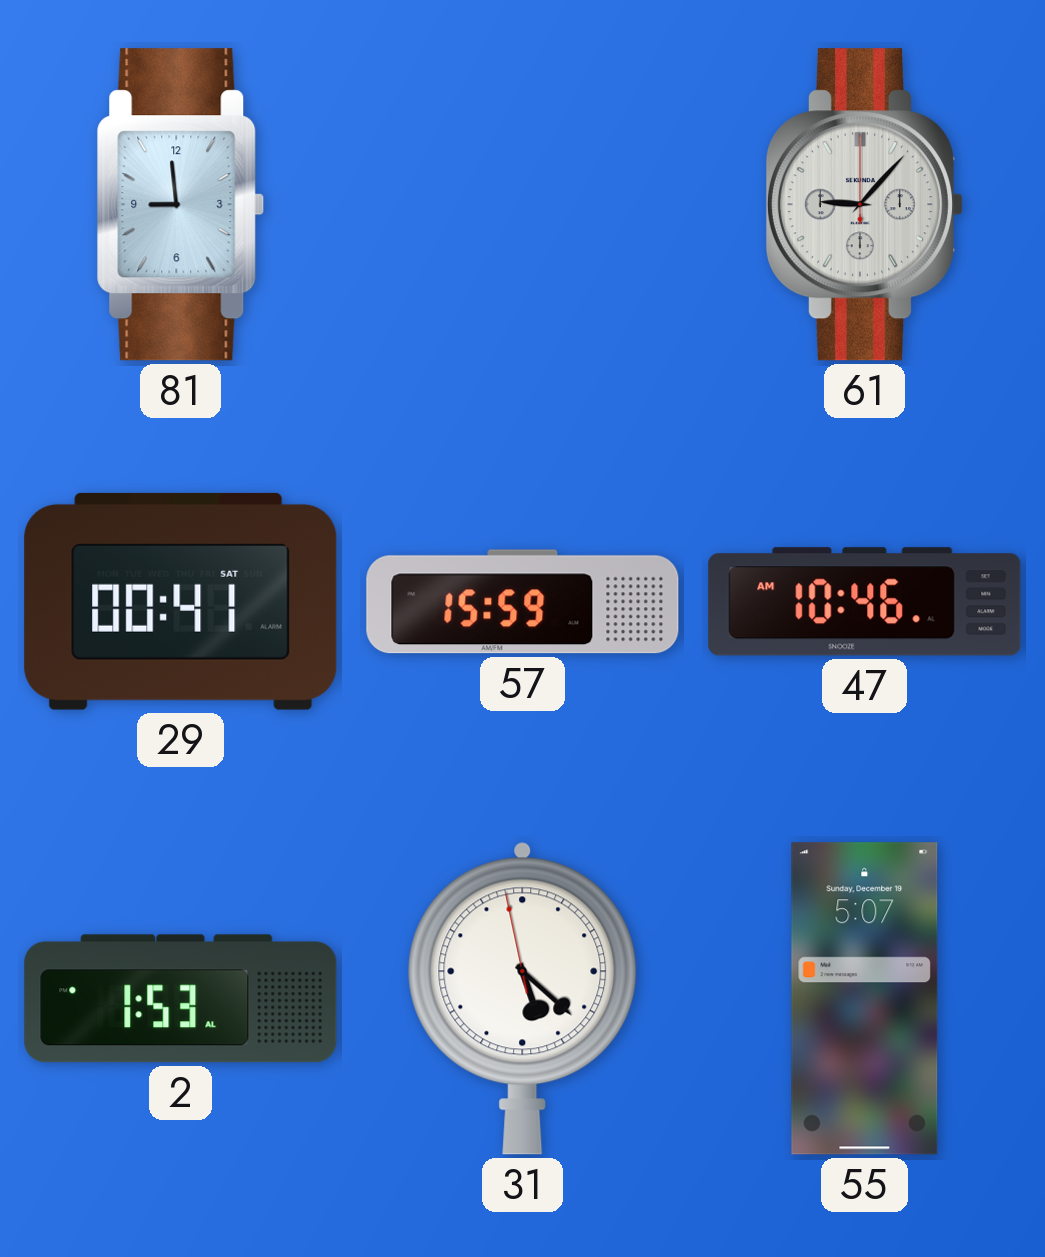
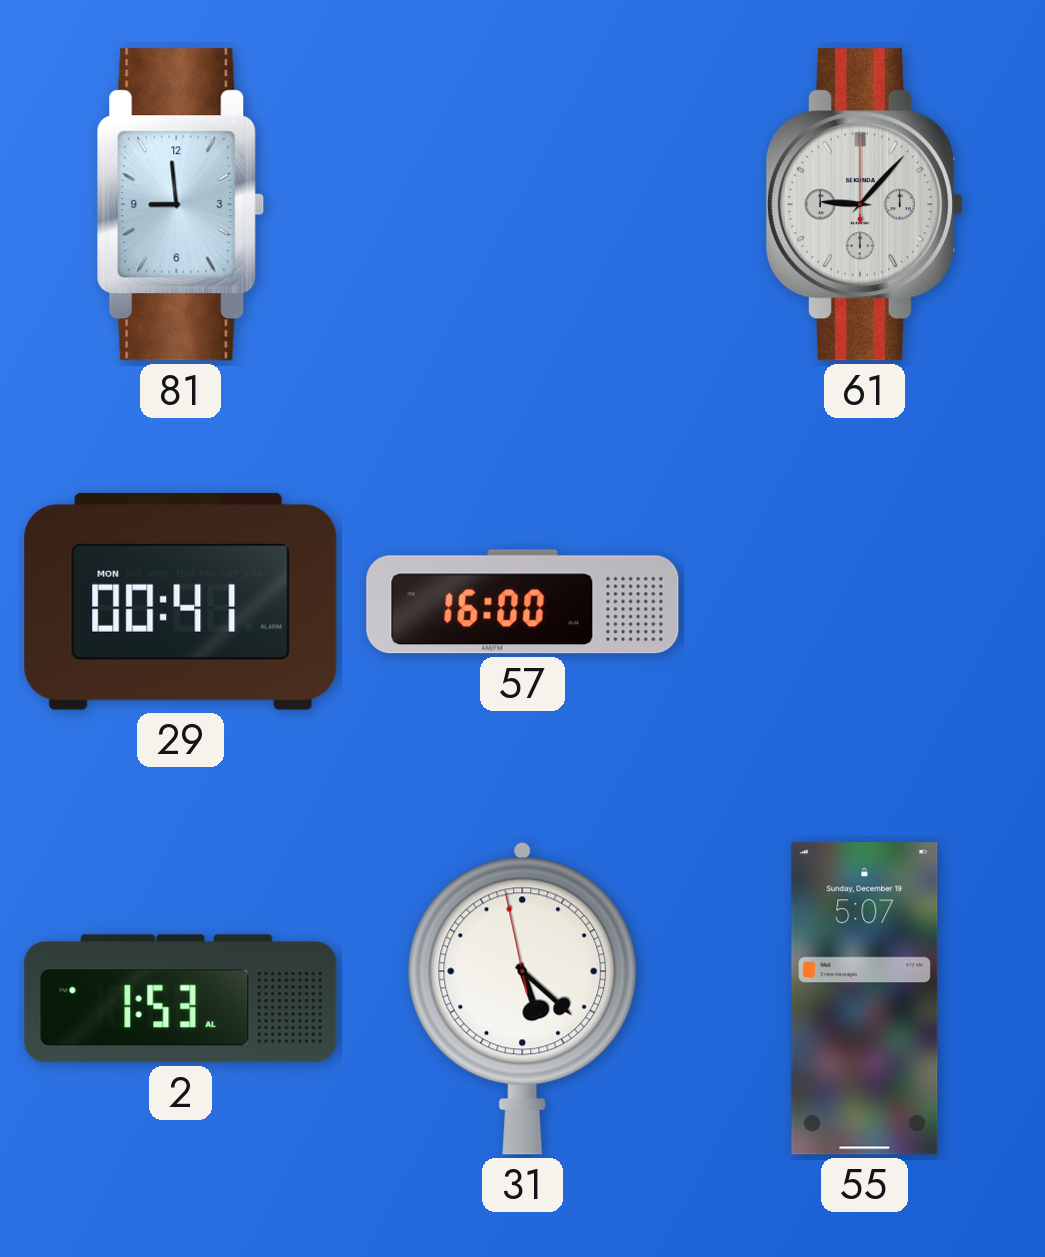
29 date: SAT -> MON (181, 601)
57: 15:59 -> 16:00 (523, 602)
47: 10:46 -> none (865, 602)
